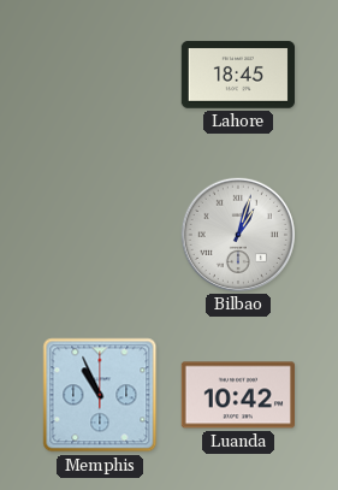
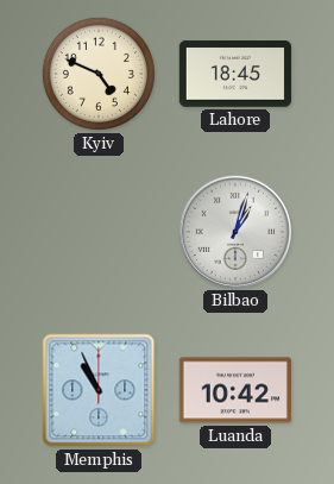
Kyiv: none -> 4:49 (99, 74)
